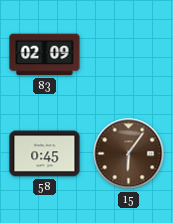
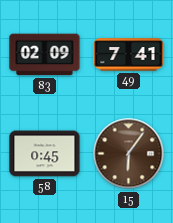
49: none -> 7:41 (129, 55)
